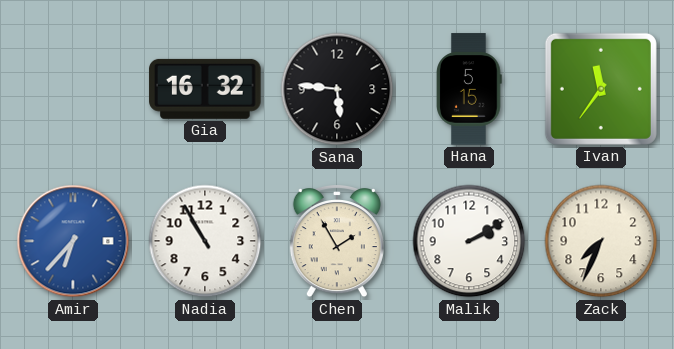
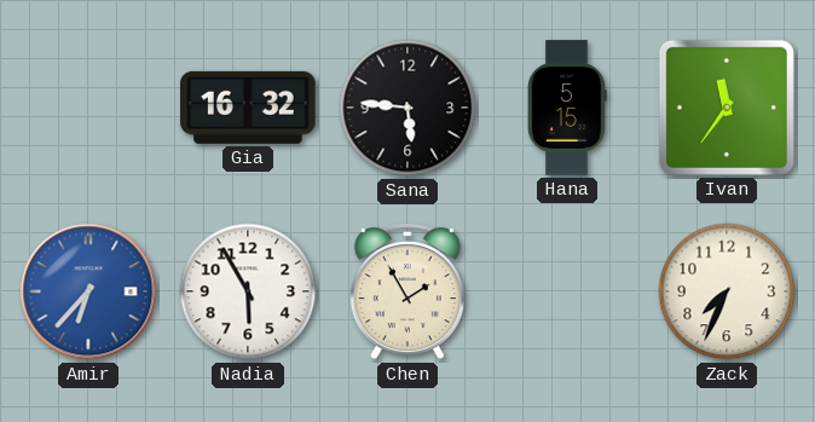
Nadia: 10:55 -> 5:55 (248, 291)
Malik: 2:10 -> none (469, 241)
